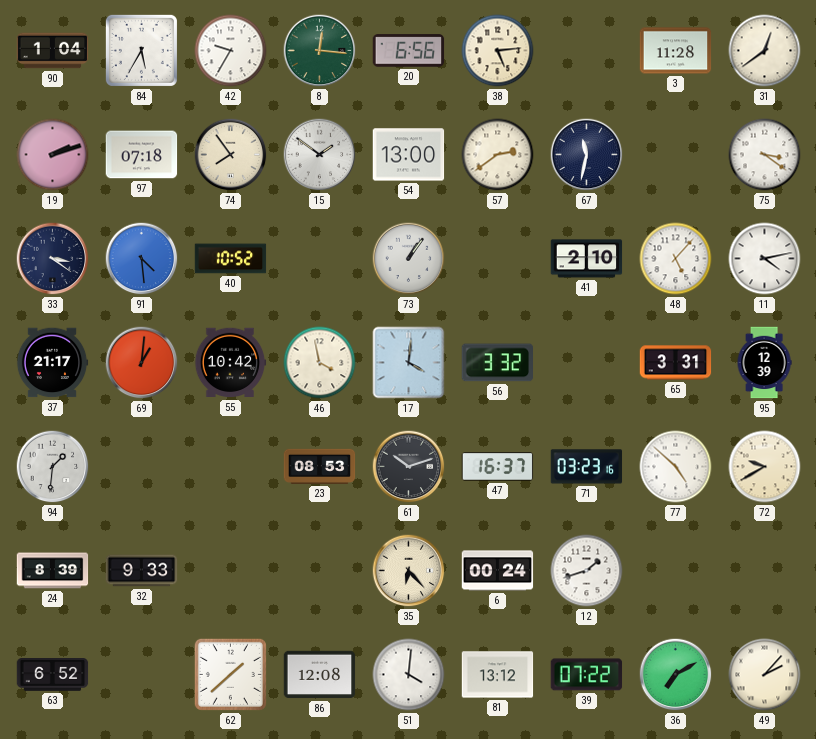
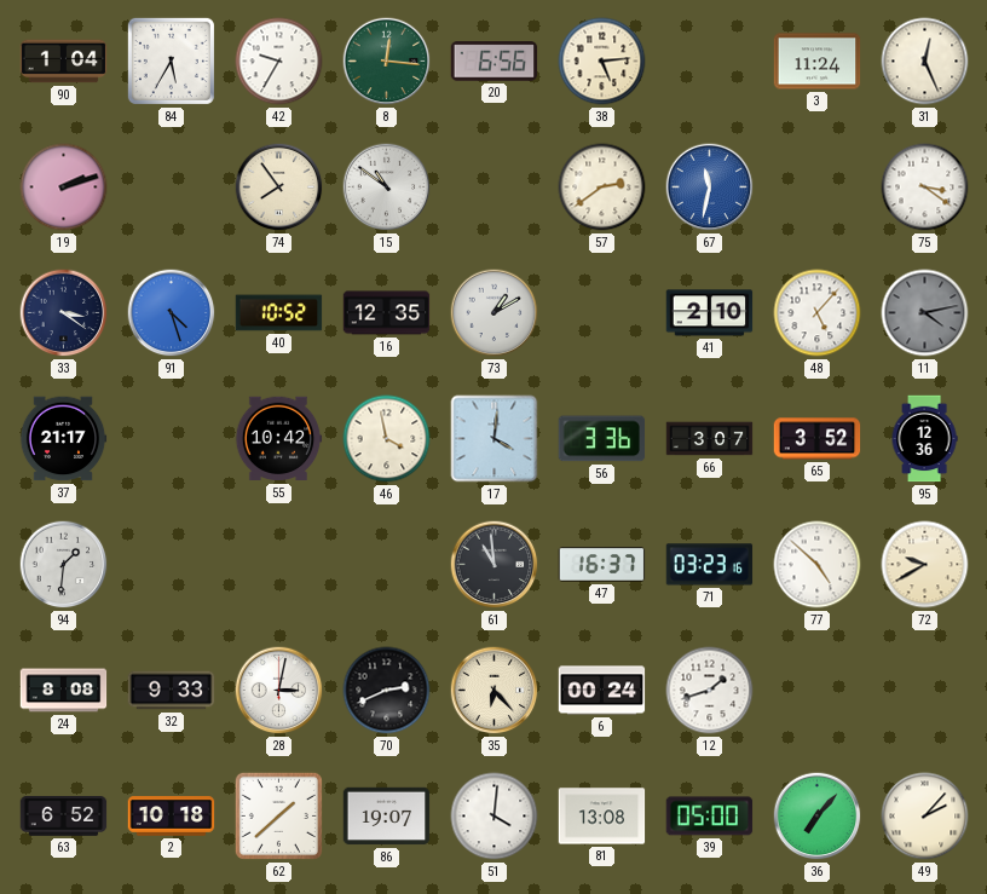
3: 11:28 -> 11:24 (818, 62)
31: 12:39 -> 12:26 (925, 62)
97: 07:18 -> none (142, 155)
15: 1:51 -> 10:51 (387, 188)
54: 13:00 -> none (409, 155)
67 dial: navy -> blue (710, 188)
91: 4:29 -> 4:27 (172, 313)
16: none -> 12:35 (387, 313)
73: 1:06 -> 1:10 (495, 313)
11 dial: white -> grey (925, 313)
69: 1:01 -> none (142, 363)
56: 3:32 -> 3:36 (602, 439)
66: none -> 3:07 (710, 439)
65: 3:31 -> 3:52 (818, 439)
95: 12:39 -> 12:36 (924, 439)
23: 08:53 -> none (320, 466)
61: 10:12 -> 10:59 (495, 565)
24: 8:39 -> 8:08 (64, 691)
28: none -> 3:02 (279, 691)
70: none -> 2:41 (387, 691)
2: none -> 10:18 (172, 817)
86: 12:08 -> 19:07 (387, 817)
81: 13:12 -> 13:08 (602, 817)
39: 07:22 -> 05:00 (710, 817)
36: 7:10 -> 7:07 (818, 817)
